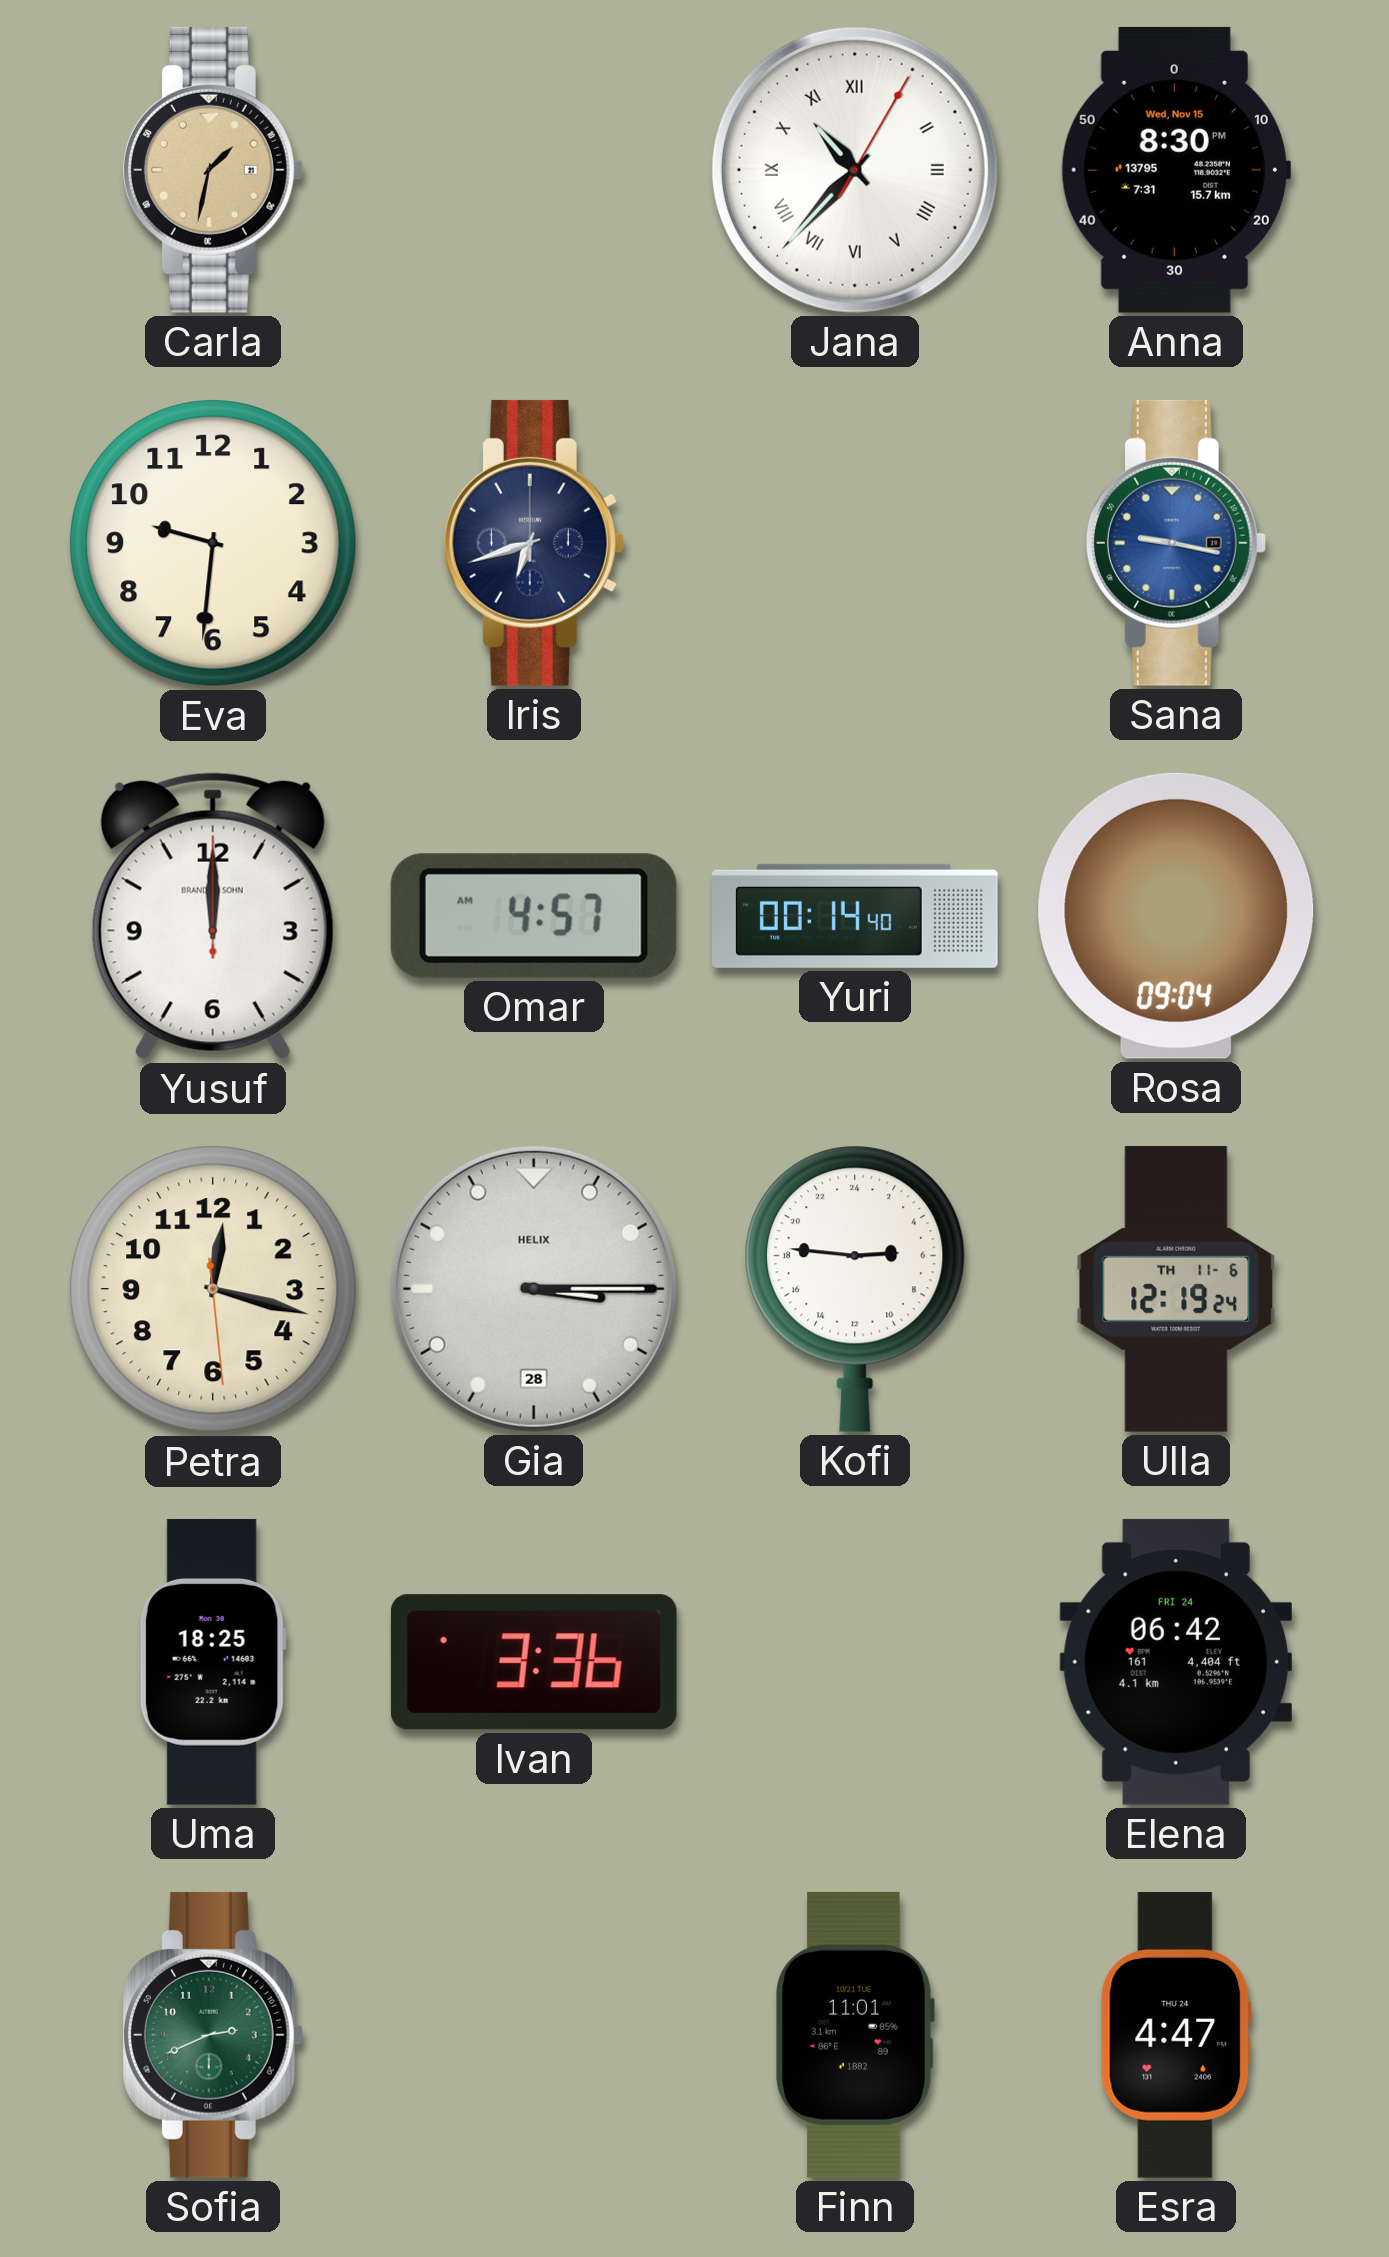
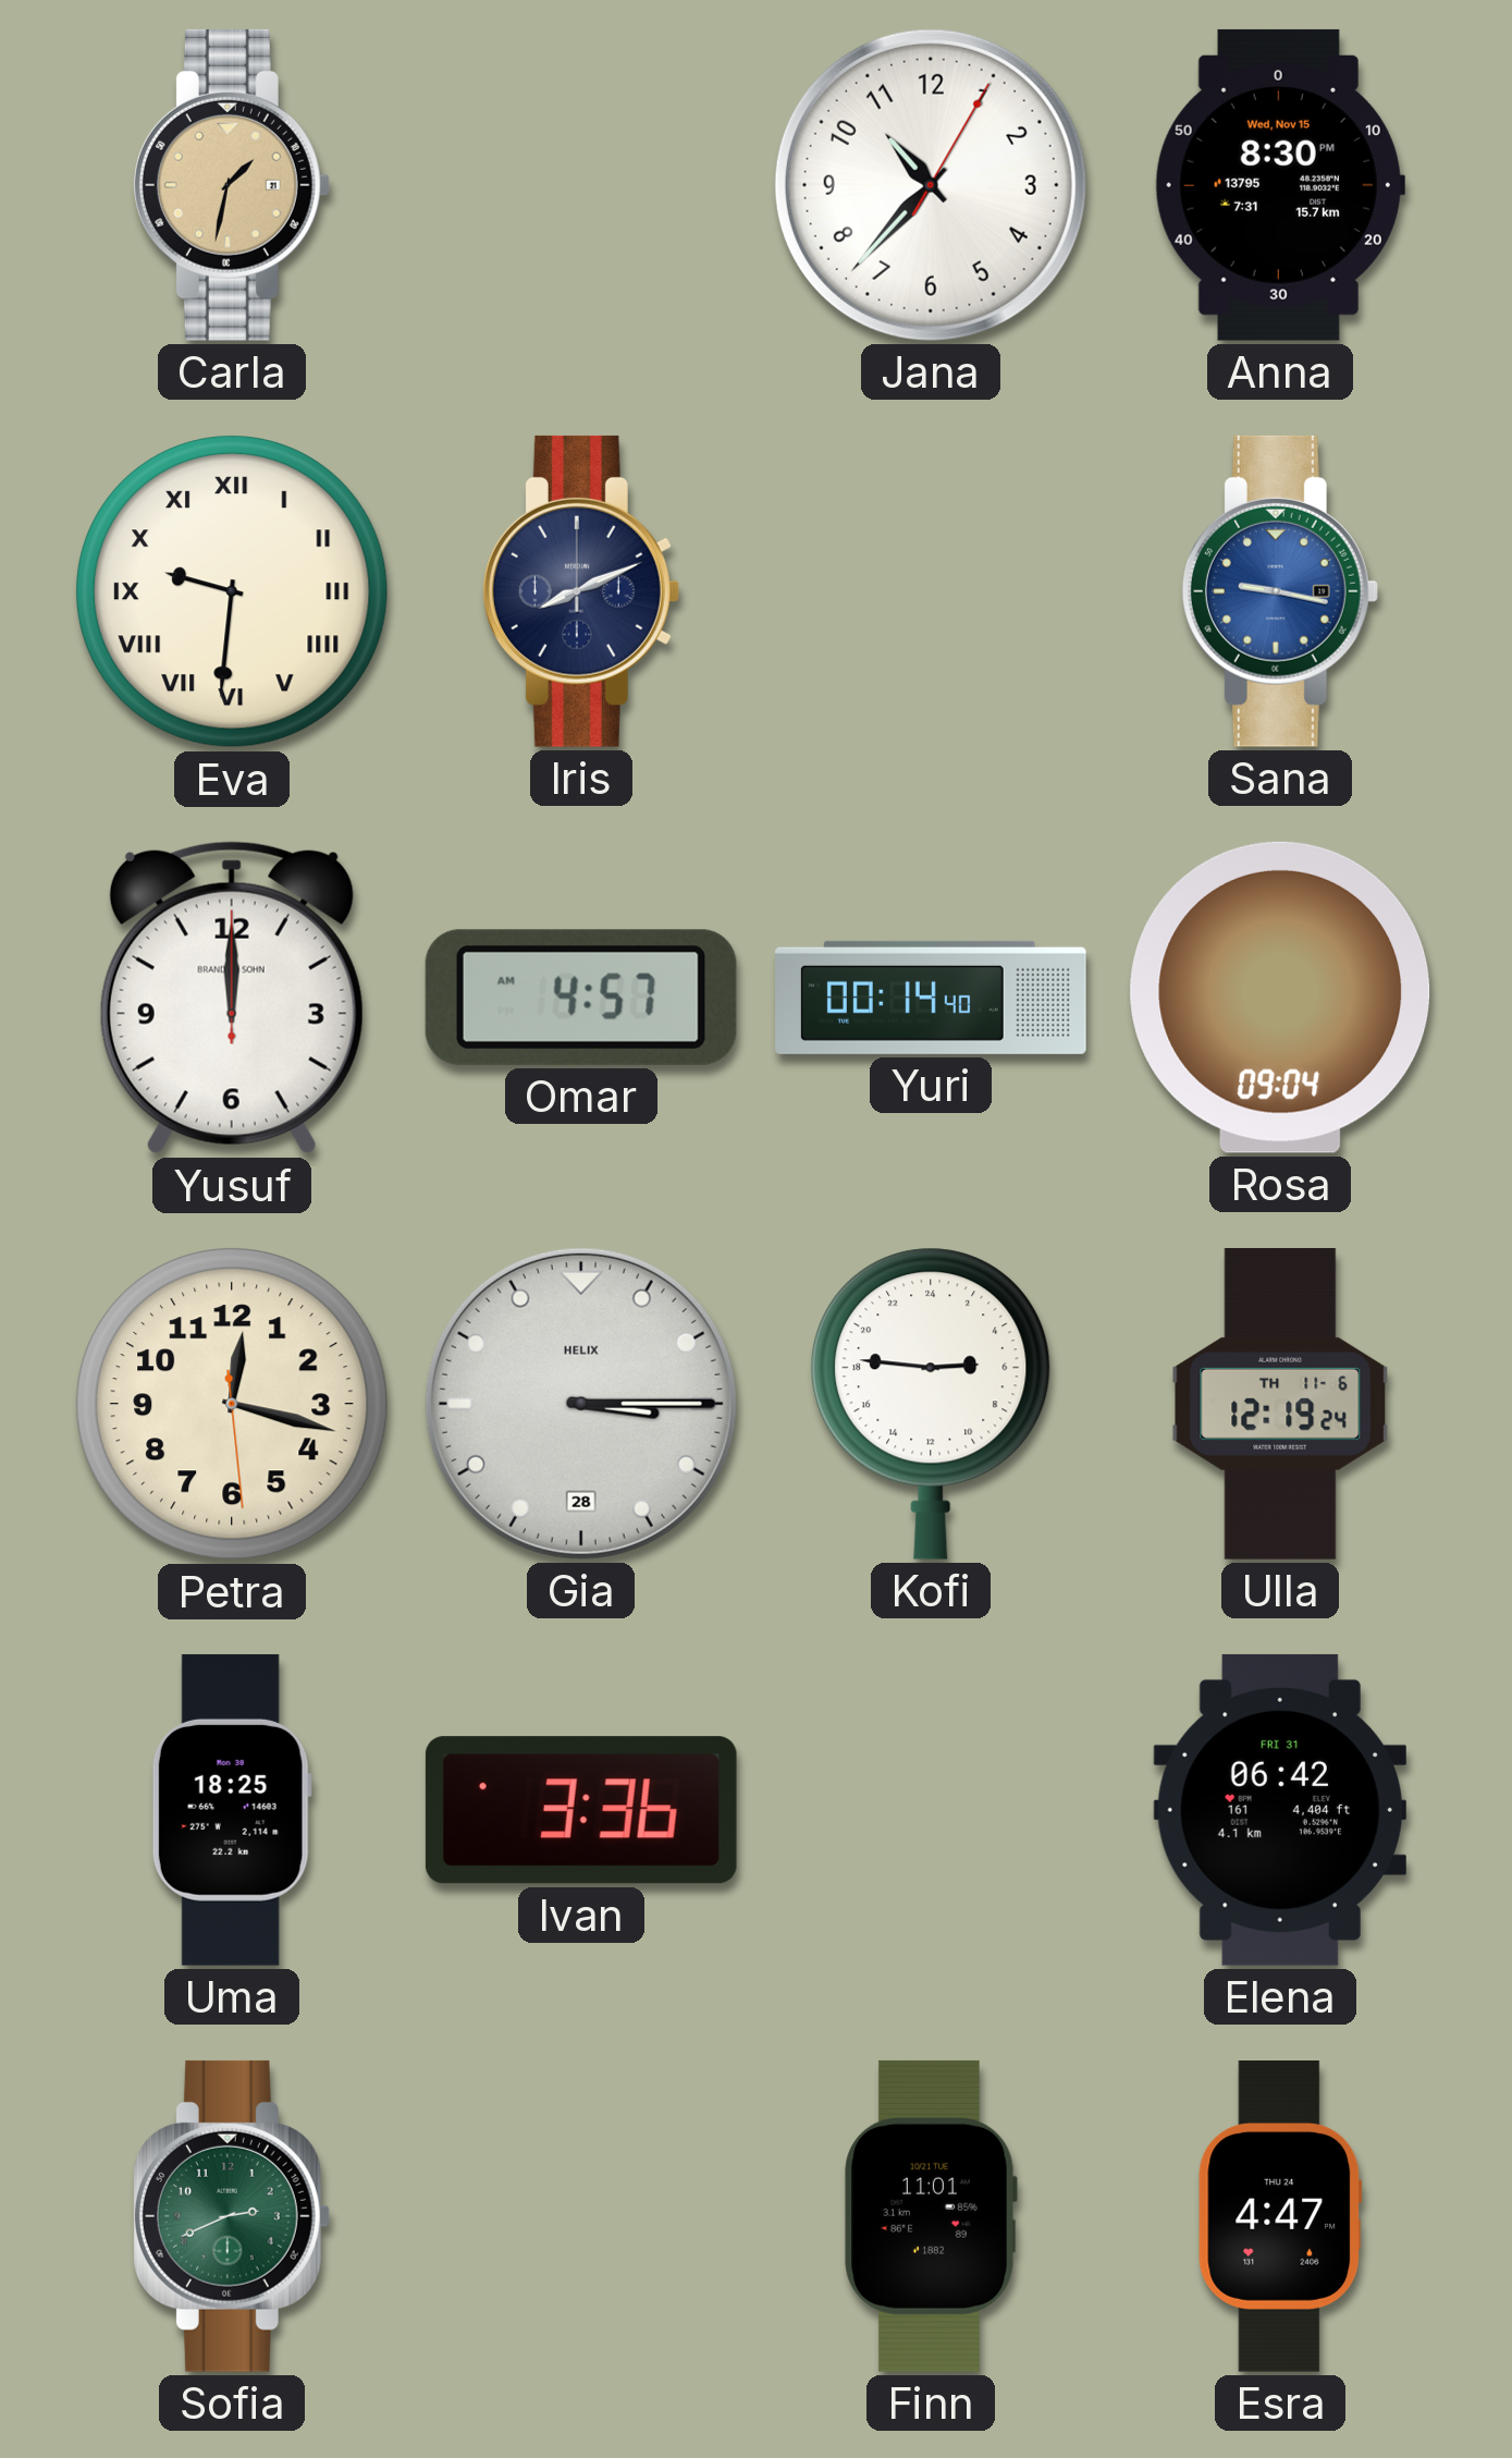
Jana numerals: Roman -> Arabic (931, 185)
Eva numerals: Arabic -> Roman (232, 591)
Iris: 6:42 -> 8:11 (580, 591)
Elena date: FRI 24 -> FRI 31 (1280, 1810)
